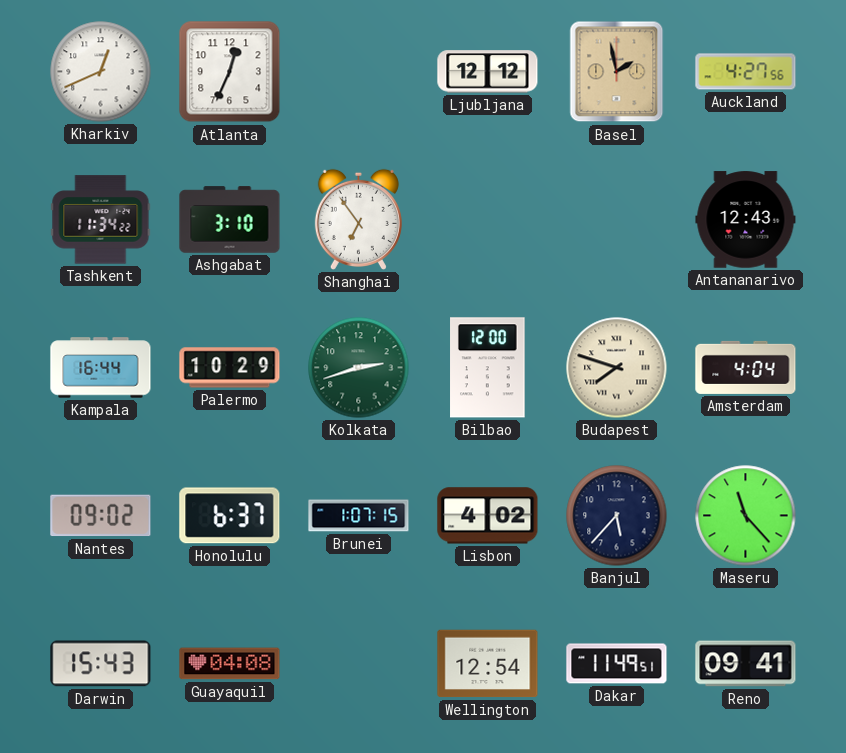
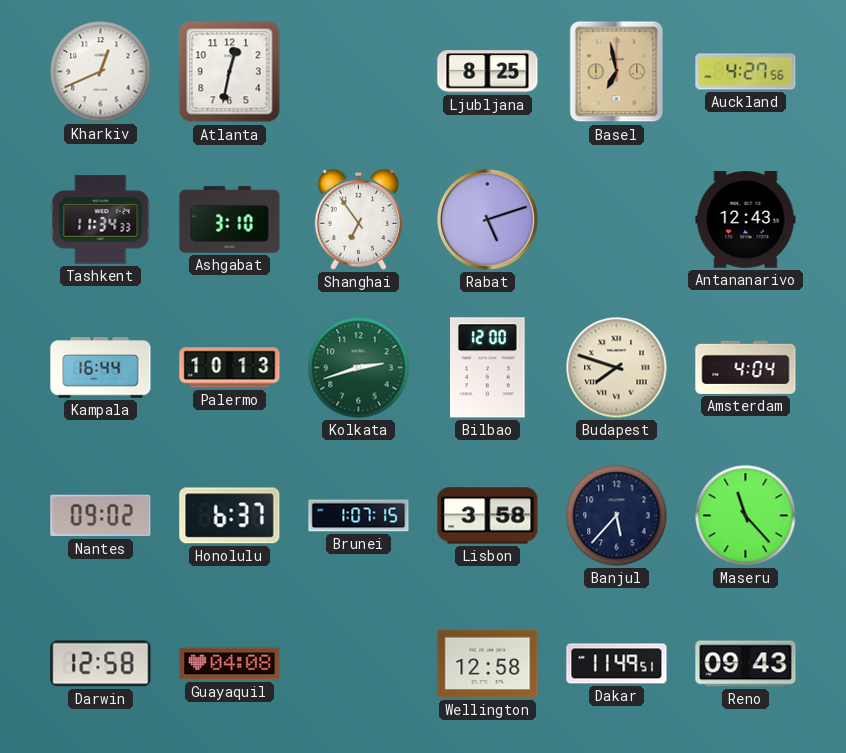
Atlanta: 12:34 -> 12:32 (230, 72)
Ljubljana: 12:12 -> 8:25 (488, 72)
Basel: 1:58 -> 6:58 (617, 72)
Tashkent: 11:34:22 -> 11:34:33 (101, 220)
Rabat: none -> 5:12 (488, 220)
Palermo: 10:29 -> 10:13 (230, 368)
Lisbon: 4:02 -> 3:58 (488, 516)
Darwin: 15:43 -> 12:58 (101, 664)
Wellington: 12:54 -> 12:58 (488, 664)
Reno: 09:41 -> 09:43 (746, 664)
